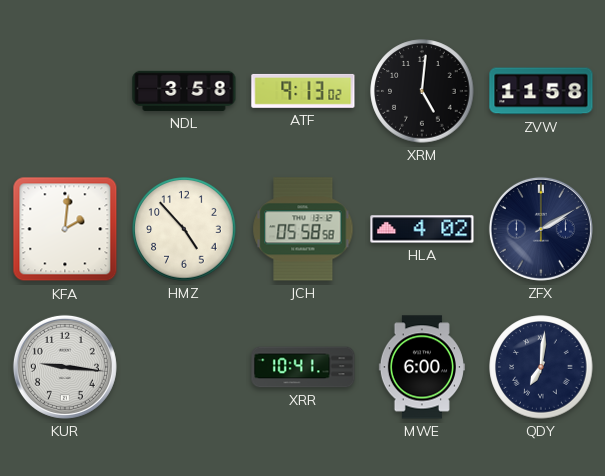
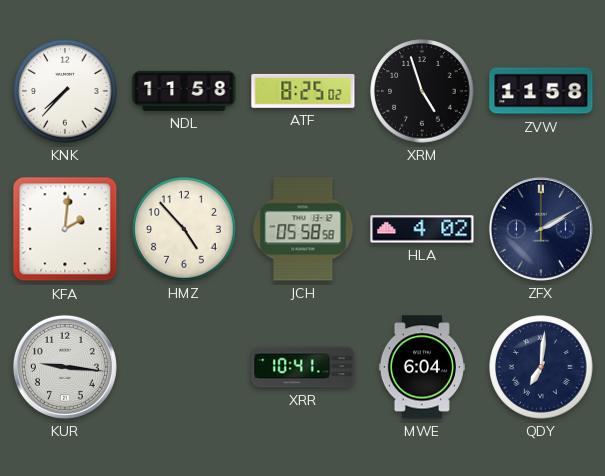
KNK: none -> 7:37 (65, 91)
NDL: 3:58 -> 11:58 (184, 91)
ATF: 9:13 -> 8:25 (303, 91)
XRM: 5:01 -> 4:57 (422, 91)
MWE: 6:00 -> 6:04 (422, 367)
